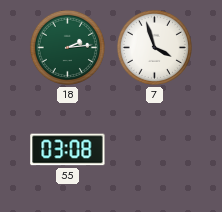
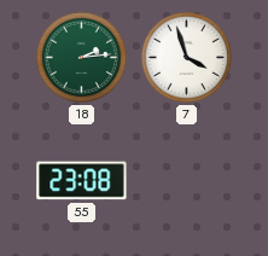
55: 03:08 -> 23:08 (82, 181)
